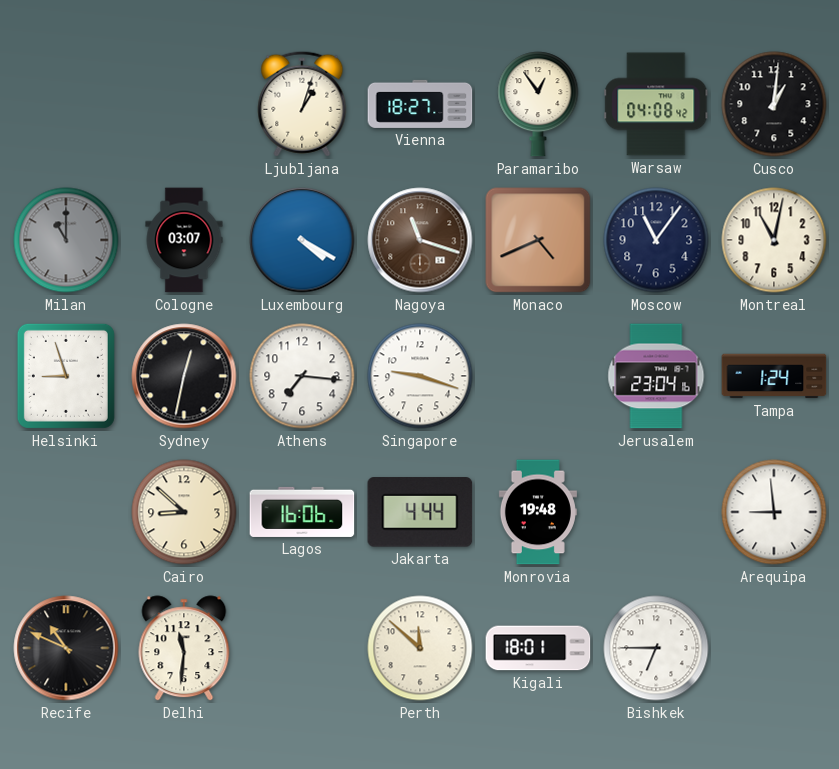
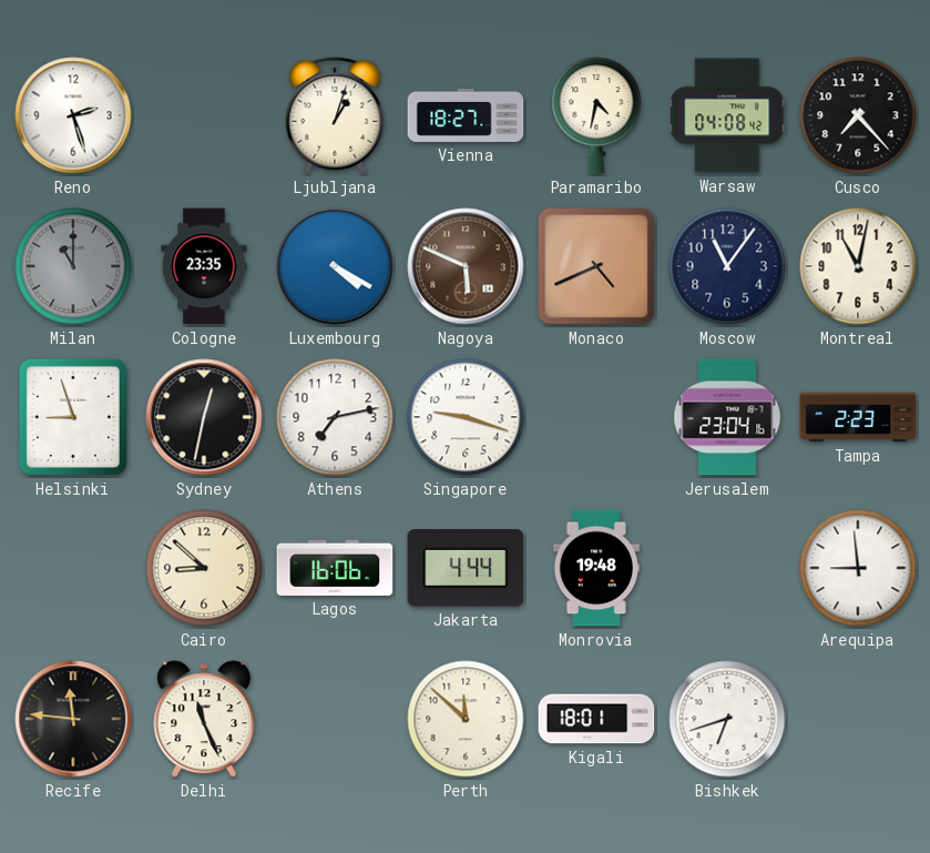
Reno: none -> 2:27 (73, 115)
Paramaribo: 12:54 -> 4:32 (596, 115)
Cusco: 1:01 -> 7:23 (858, 115)
Cologne: 03:07 -> 23:35 (204, 266)
Nagoya: 11:18 -> 5:49 (466, 266)
Athens: 7:16 -> 7:13 (335, 417)
Tampa: 1:24 -> 2:23 (858, 417)
Recife: 10:49 -> 11:46 (73, 719)
Delhi: 11:31 -> 11:26 (204, 719)
Bishkek: 6:45 -> 6:42 (727, 719)
